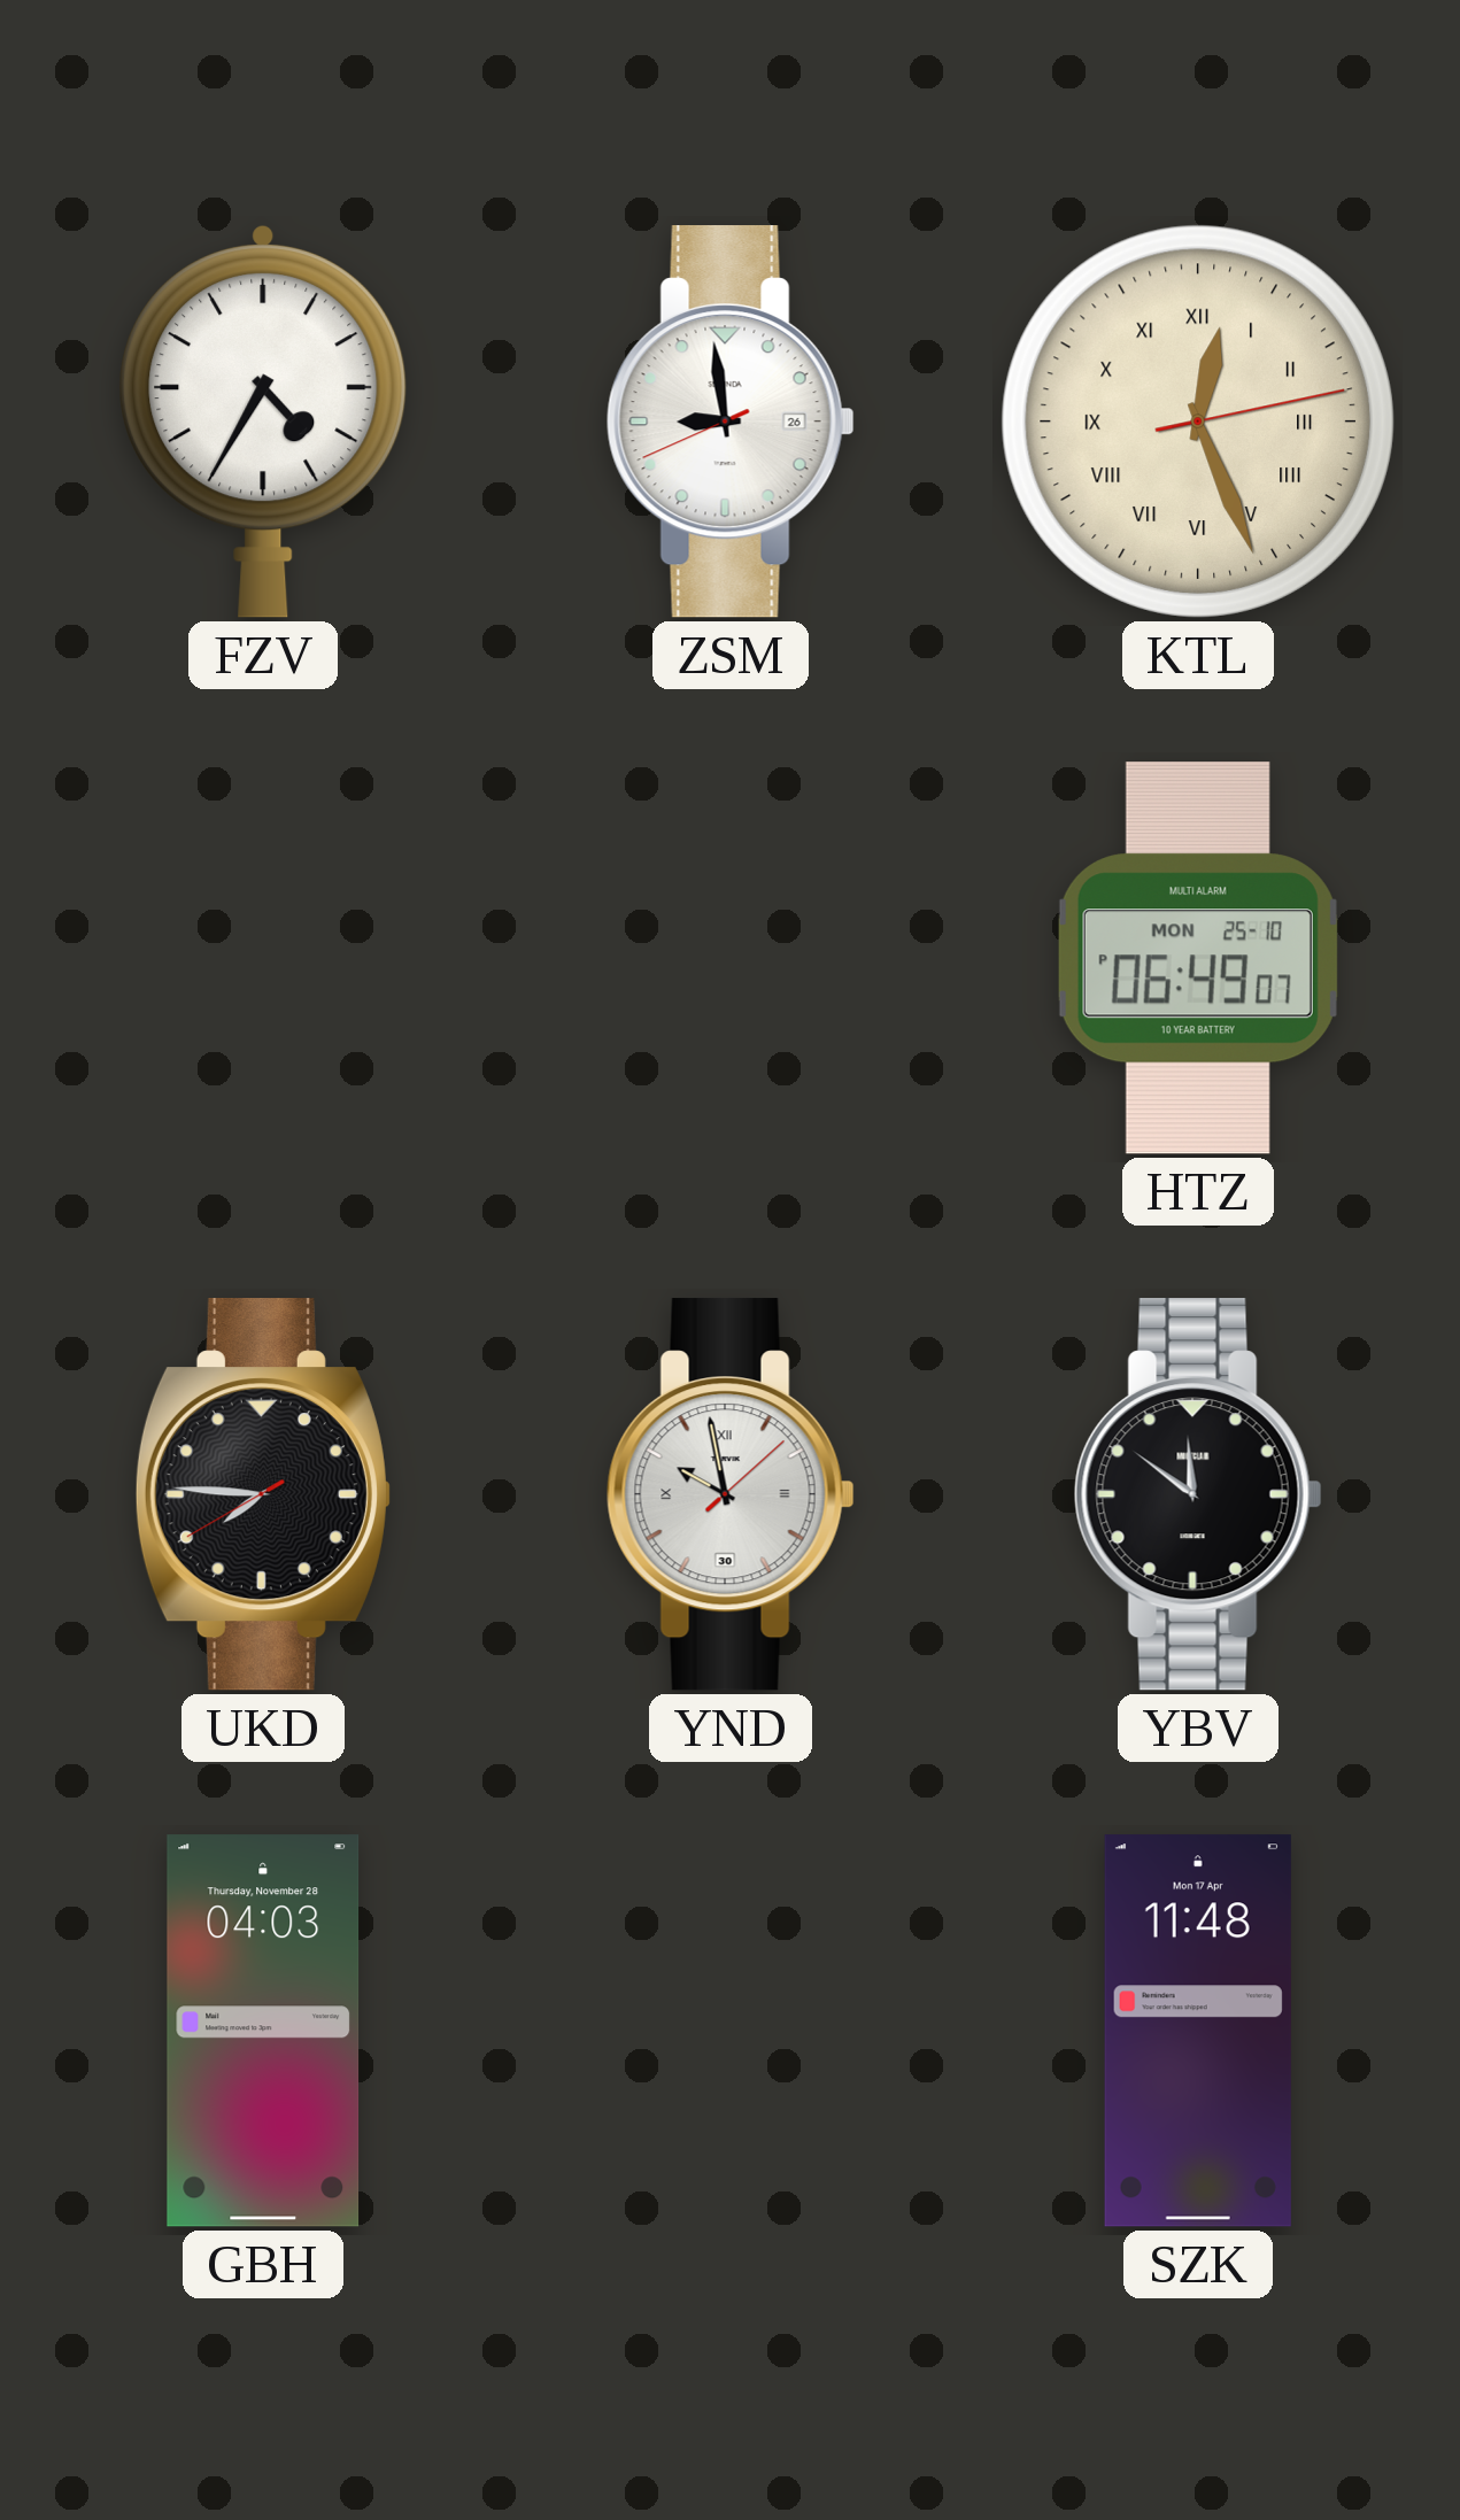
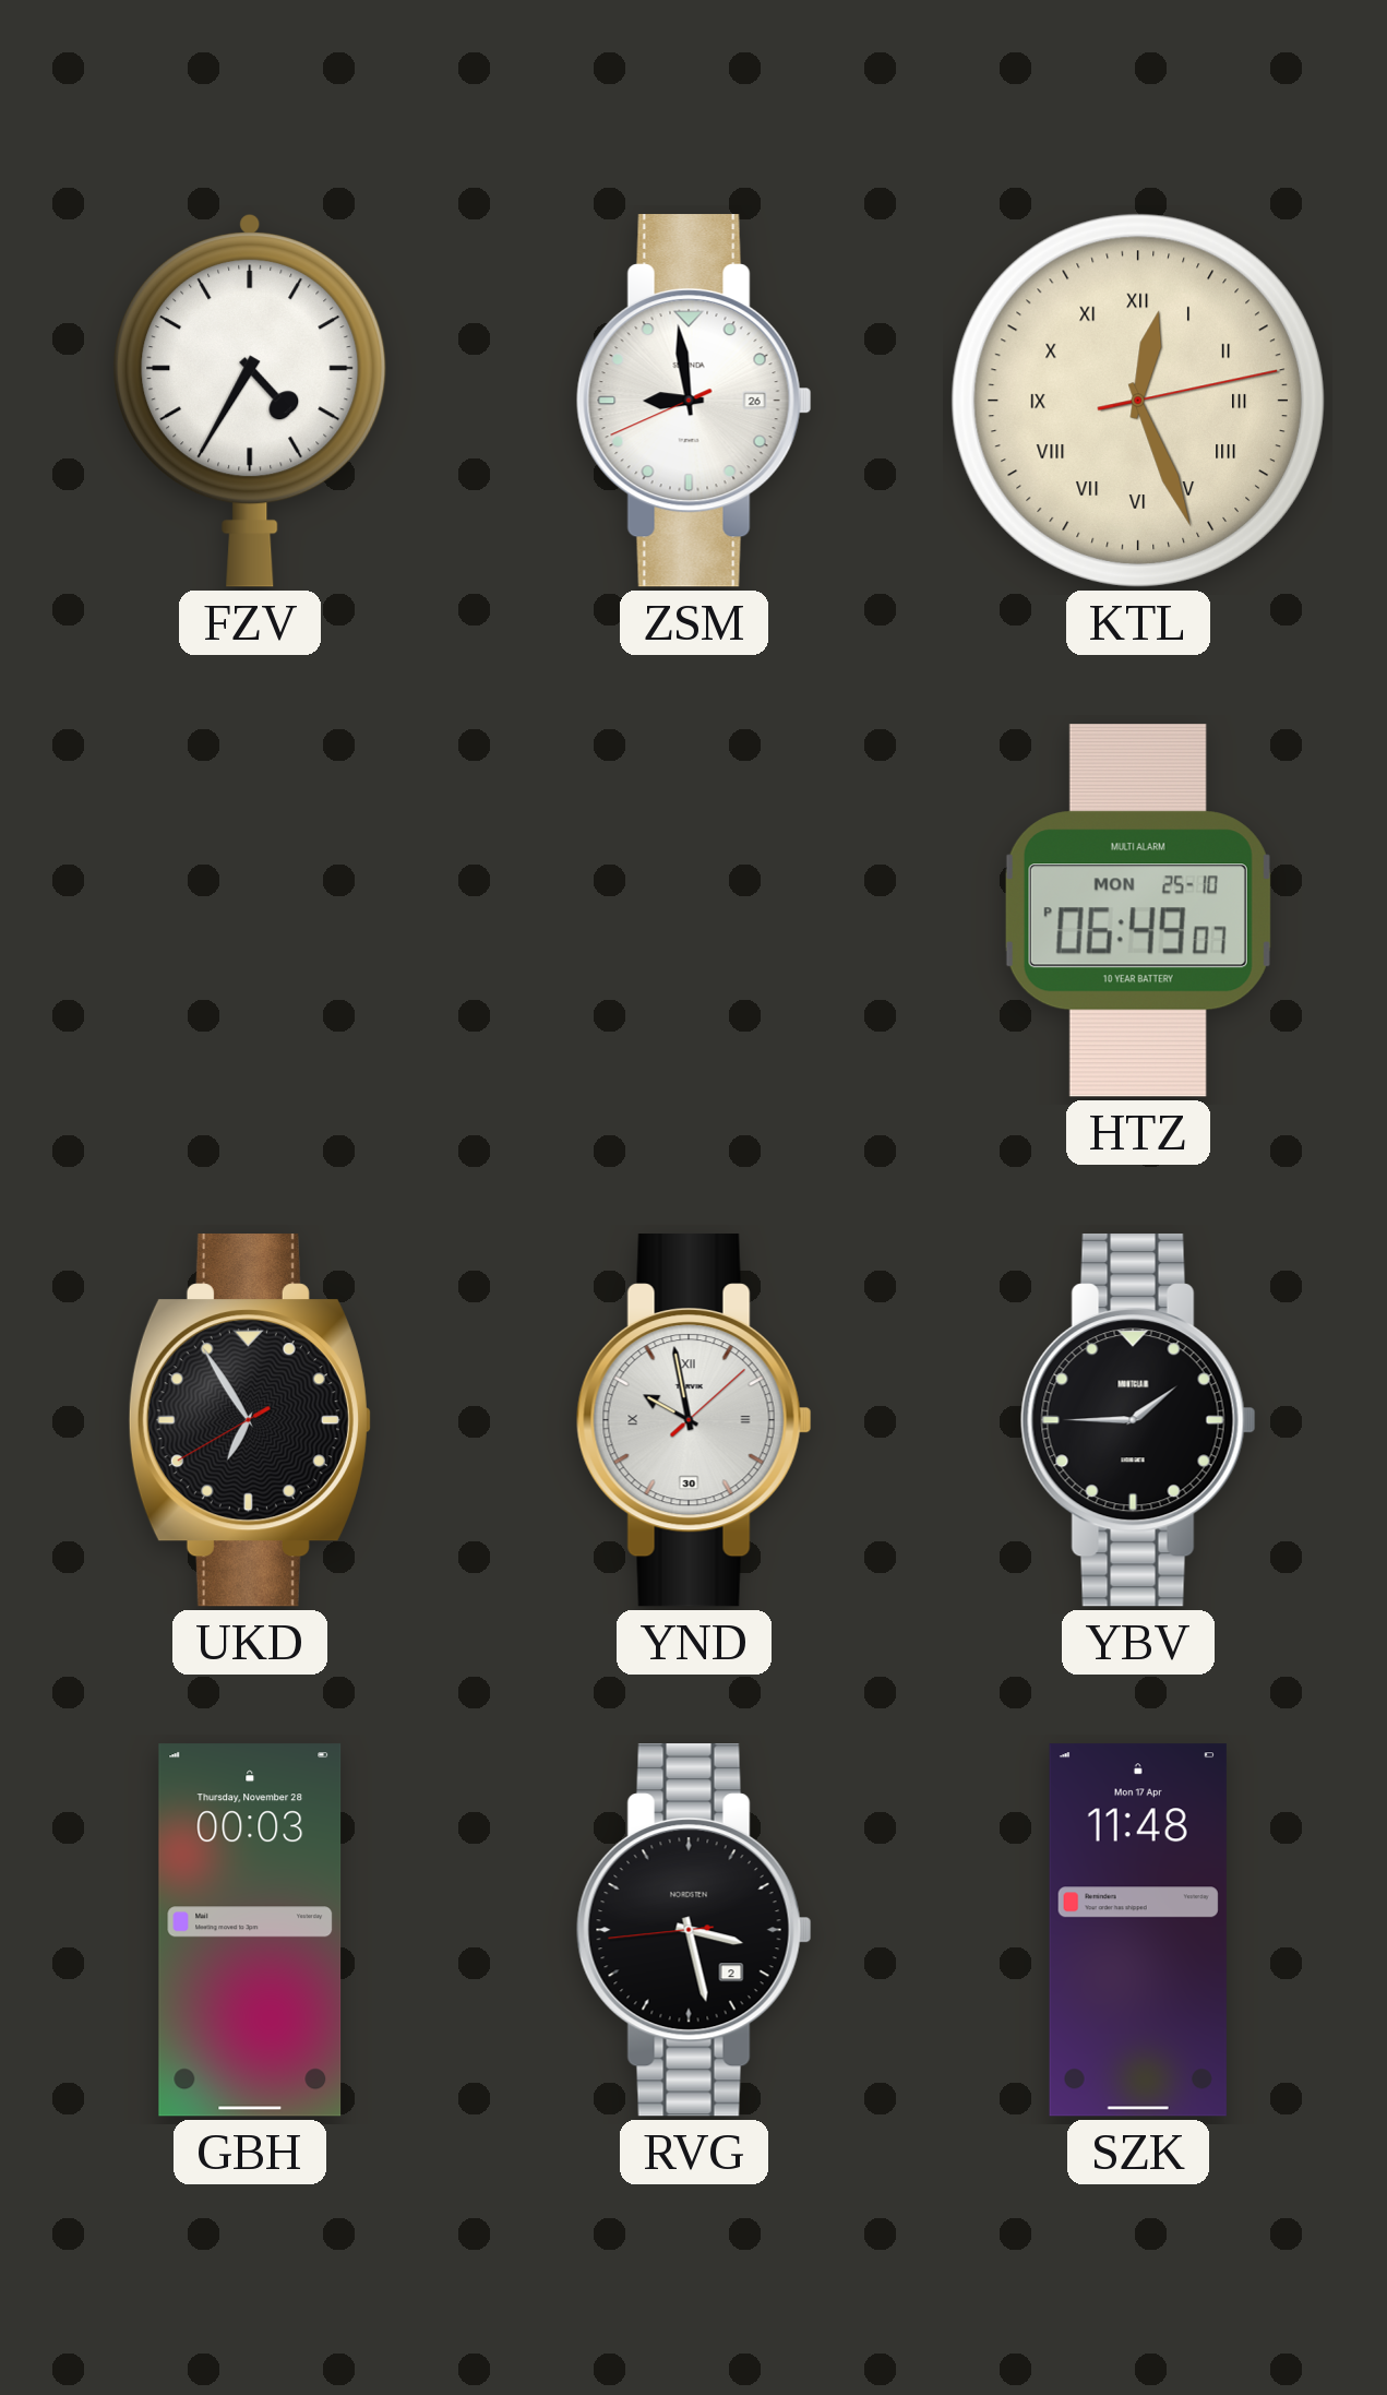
UKD: 7:45 -> 6:54 (250, 1420)
YBV: 11:51 -> 1:45 (1138, 1420)
GBH: 04:03 -> 00:03 (250, 1930)
RVG: none -> 3:27 (694, 1930)
